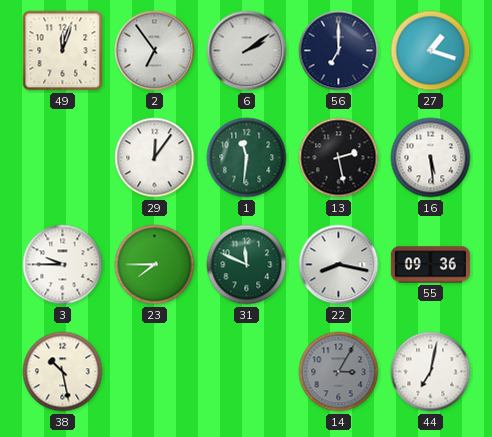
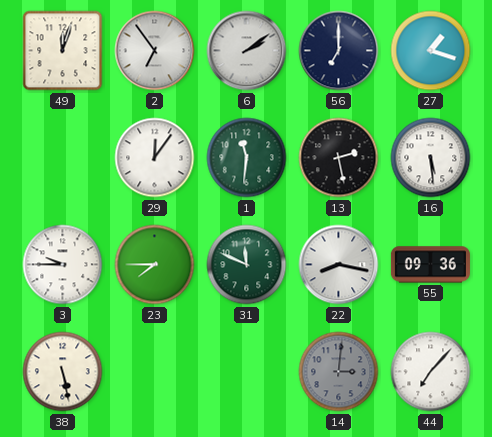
38: 10:28 -> 5:28 (63, 372)
14: 3:05 -> 3:01 (339, 372)
44: 7:02 -> 7:07 (431, 372)
